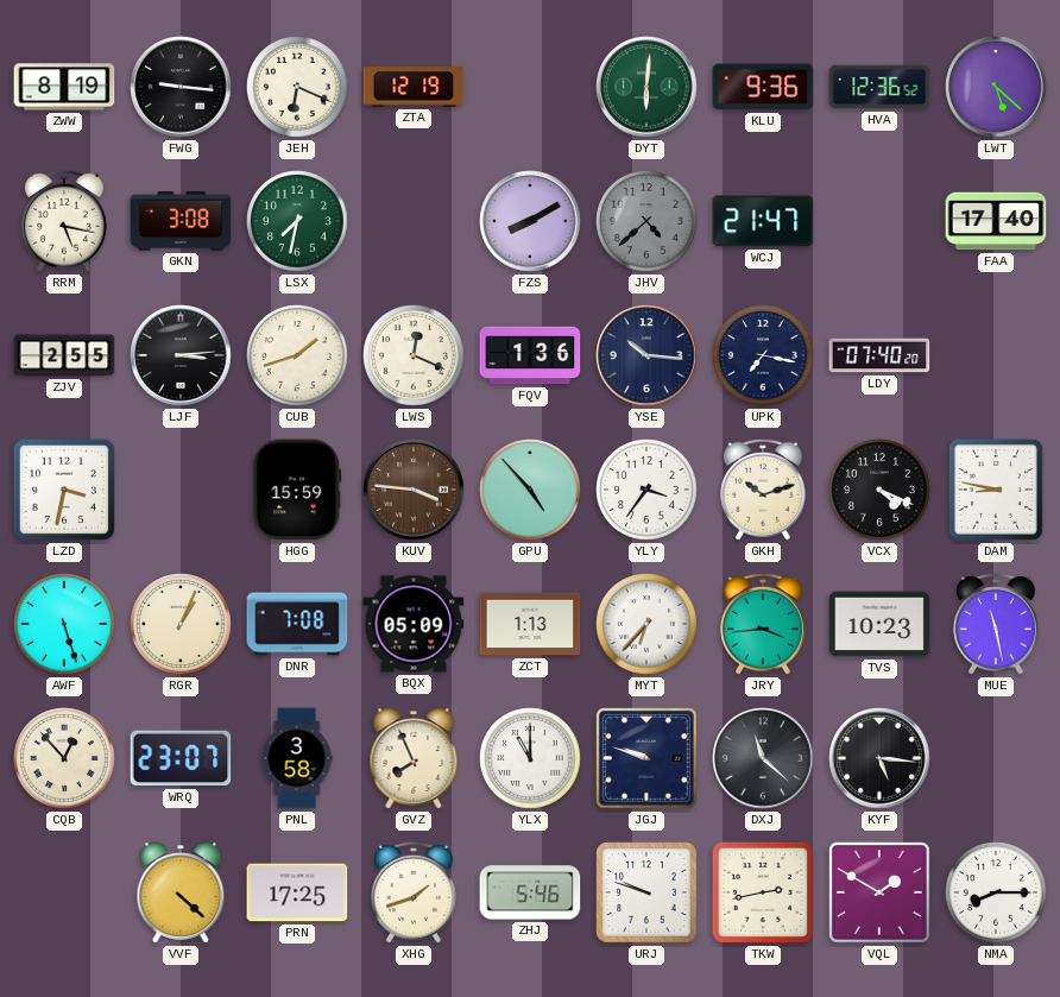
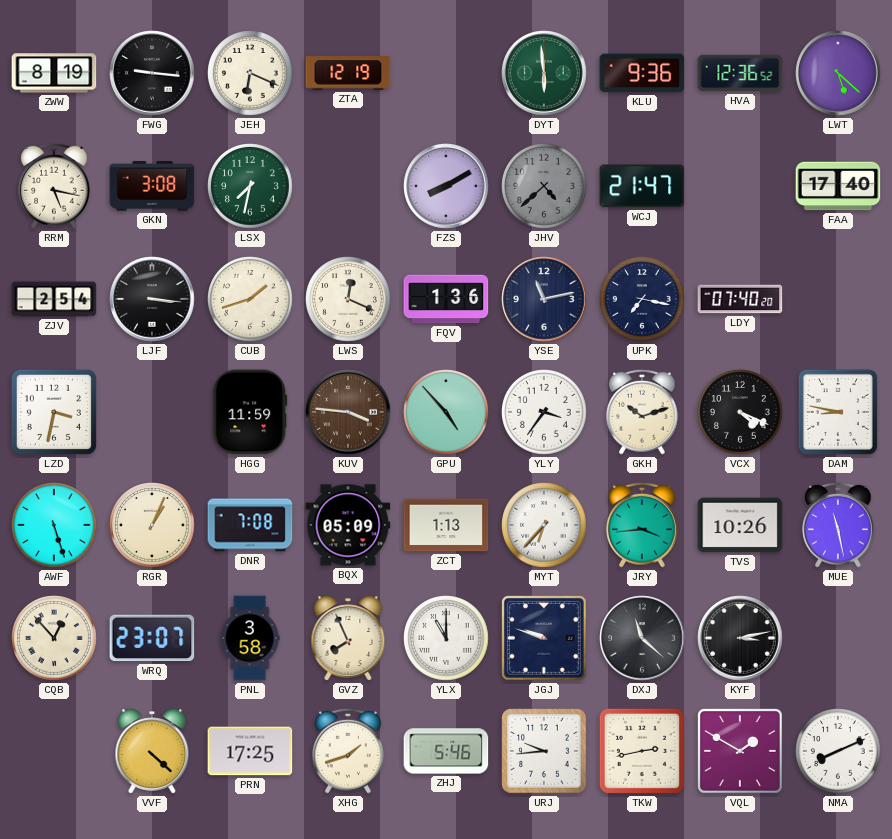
DYT: 6:01 -> 5:59 (544, 73)
ZJV: 2:55 -> 2:54 (54, 299)
LJF: 3:14 -> 3:16 (152, 299)
YSE: 10:16 -> 11:13 (544, 299)
HGG: 15:59 -> 11:59 (250, 412)
TVS: 10:23 -> 10:26 (740, 525)
KYF: 5:16 -> 3:13 (740, 638)
URJ: 9:48 -> 9:44 (544, 751)
NMA: 8:15 -> 8:11 (838, 752)
